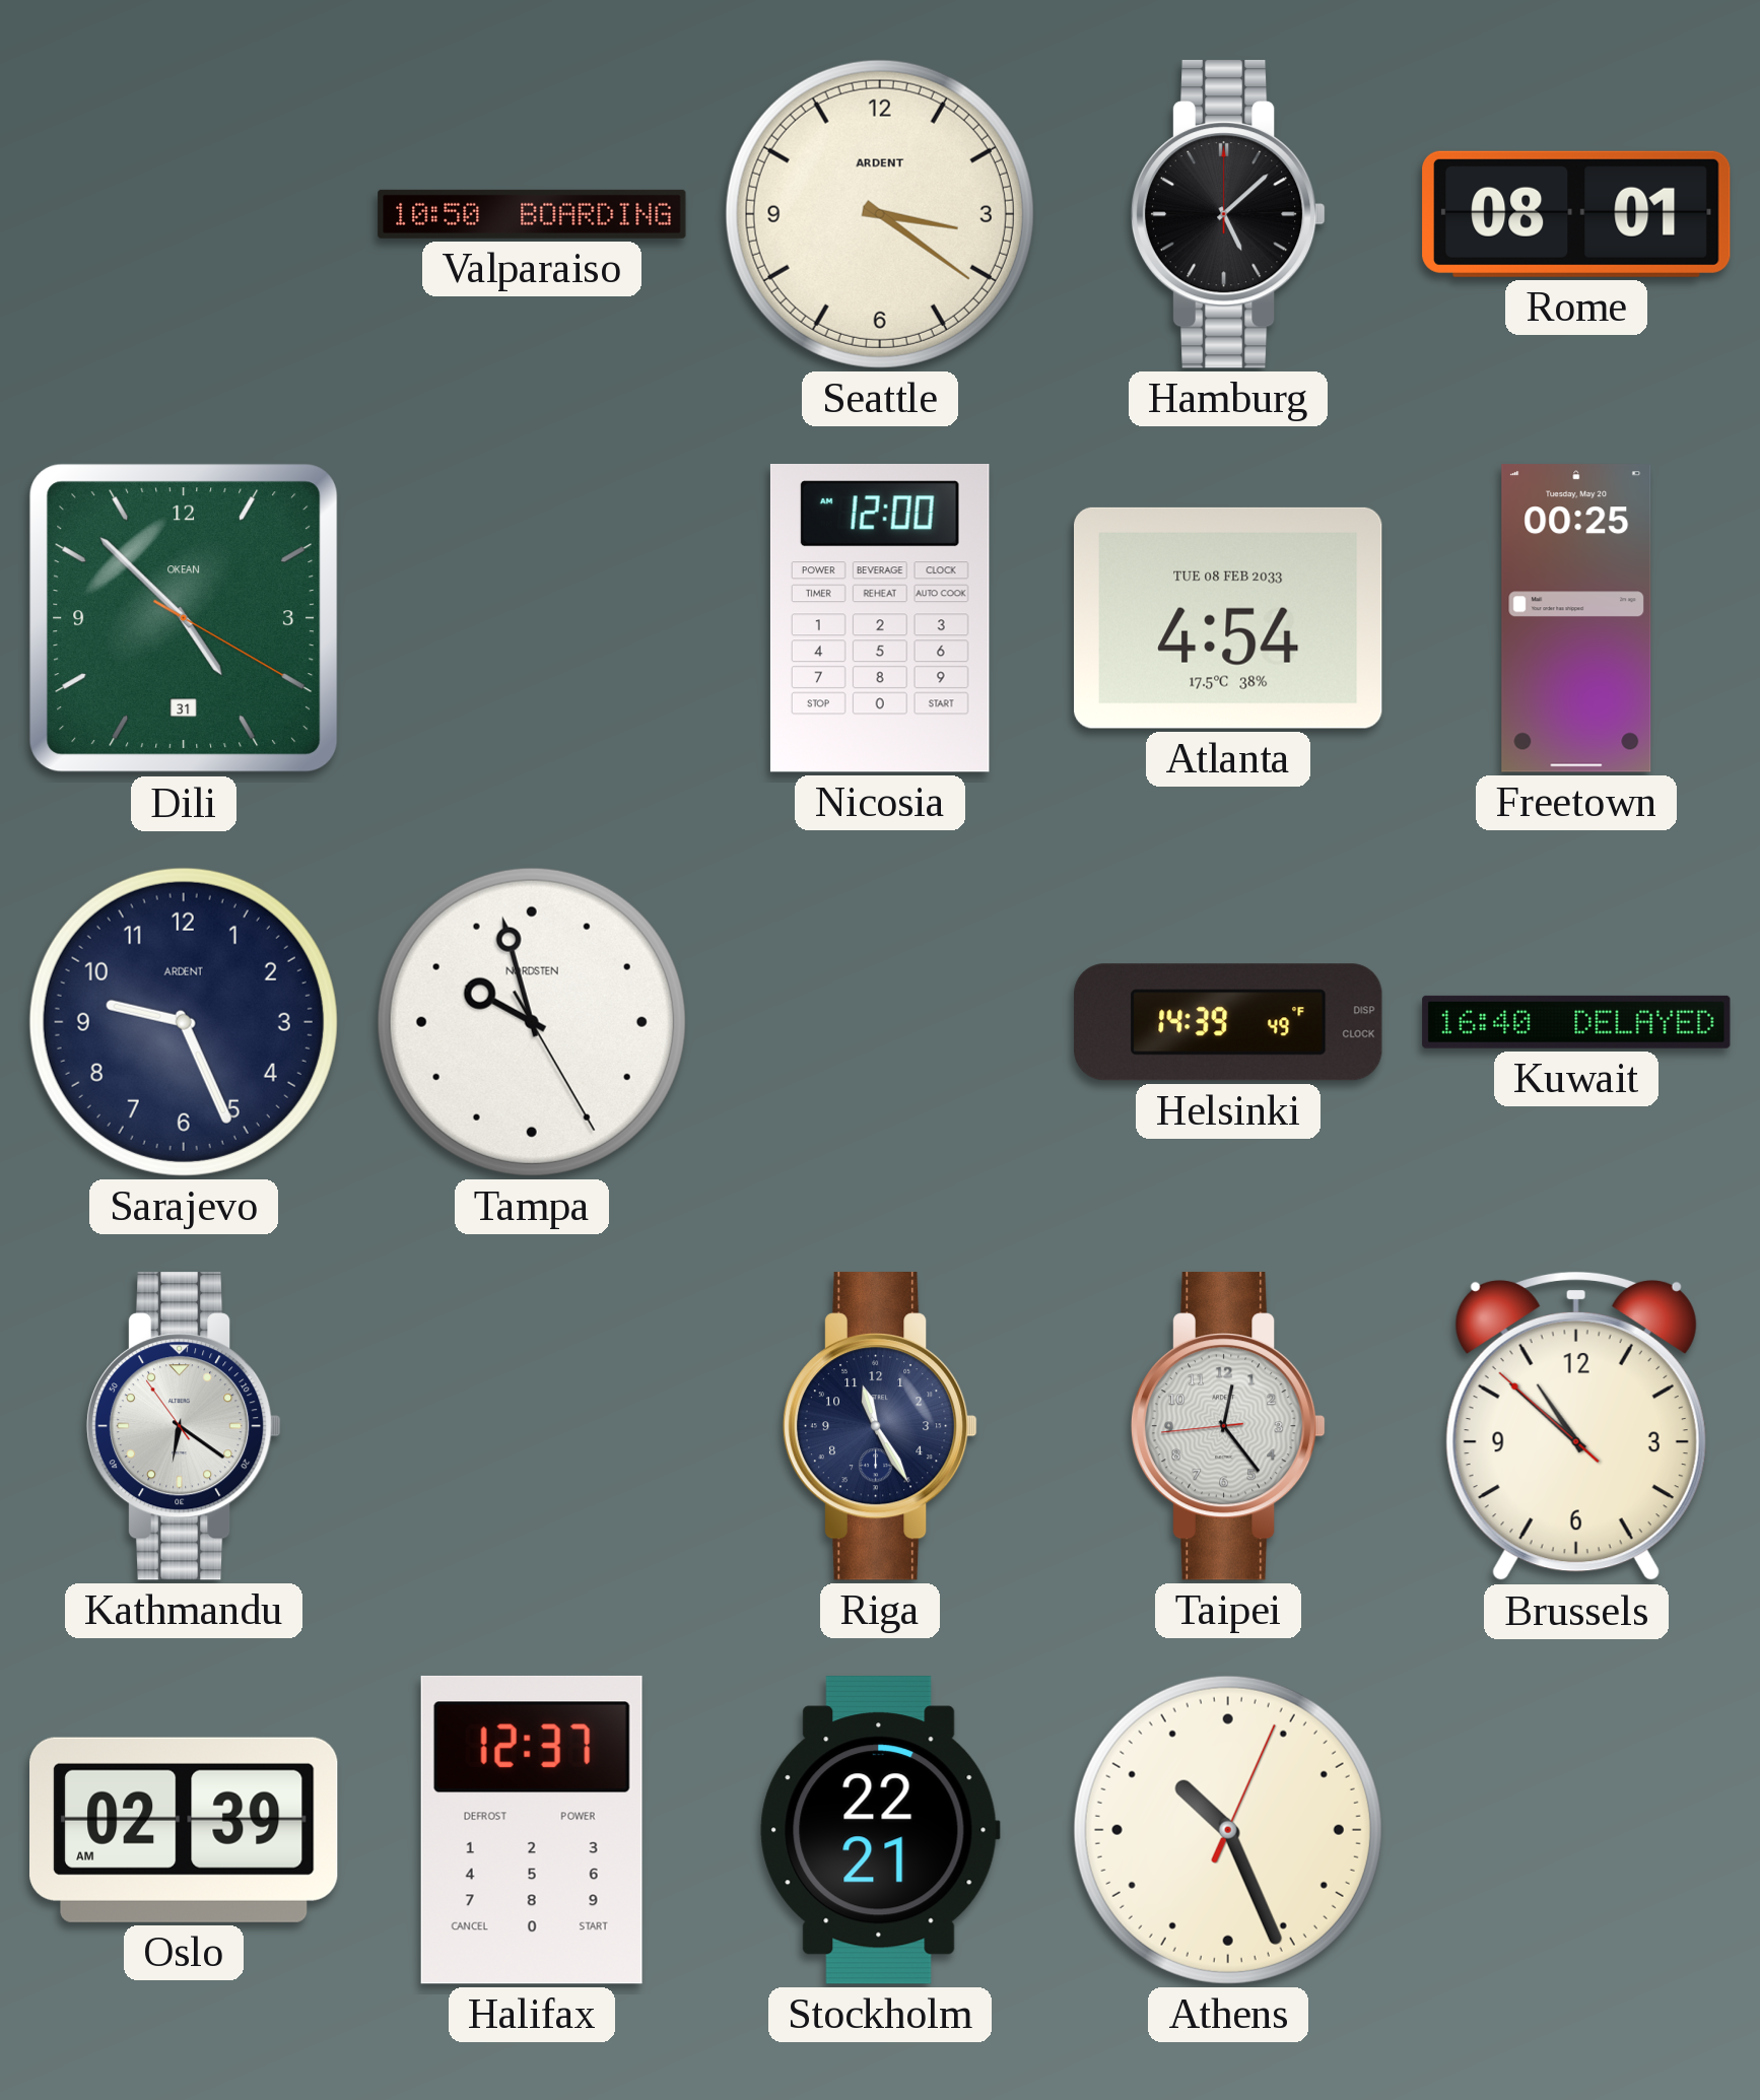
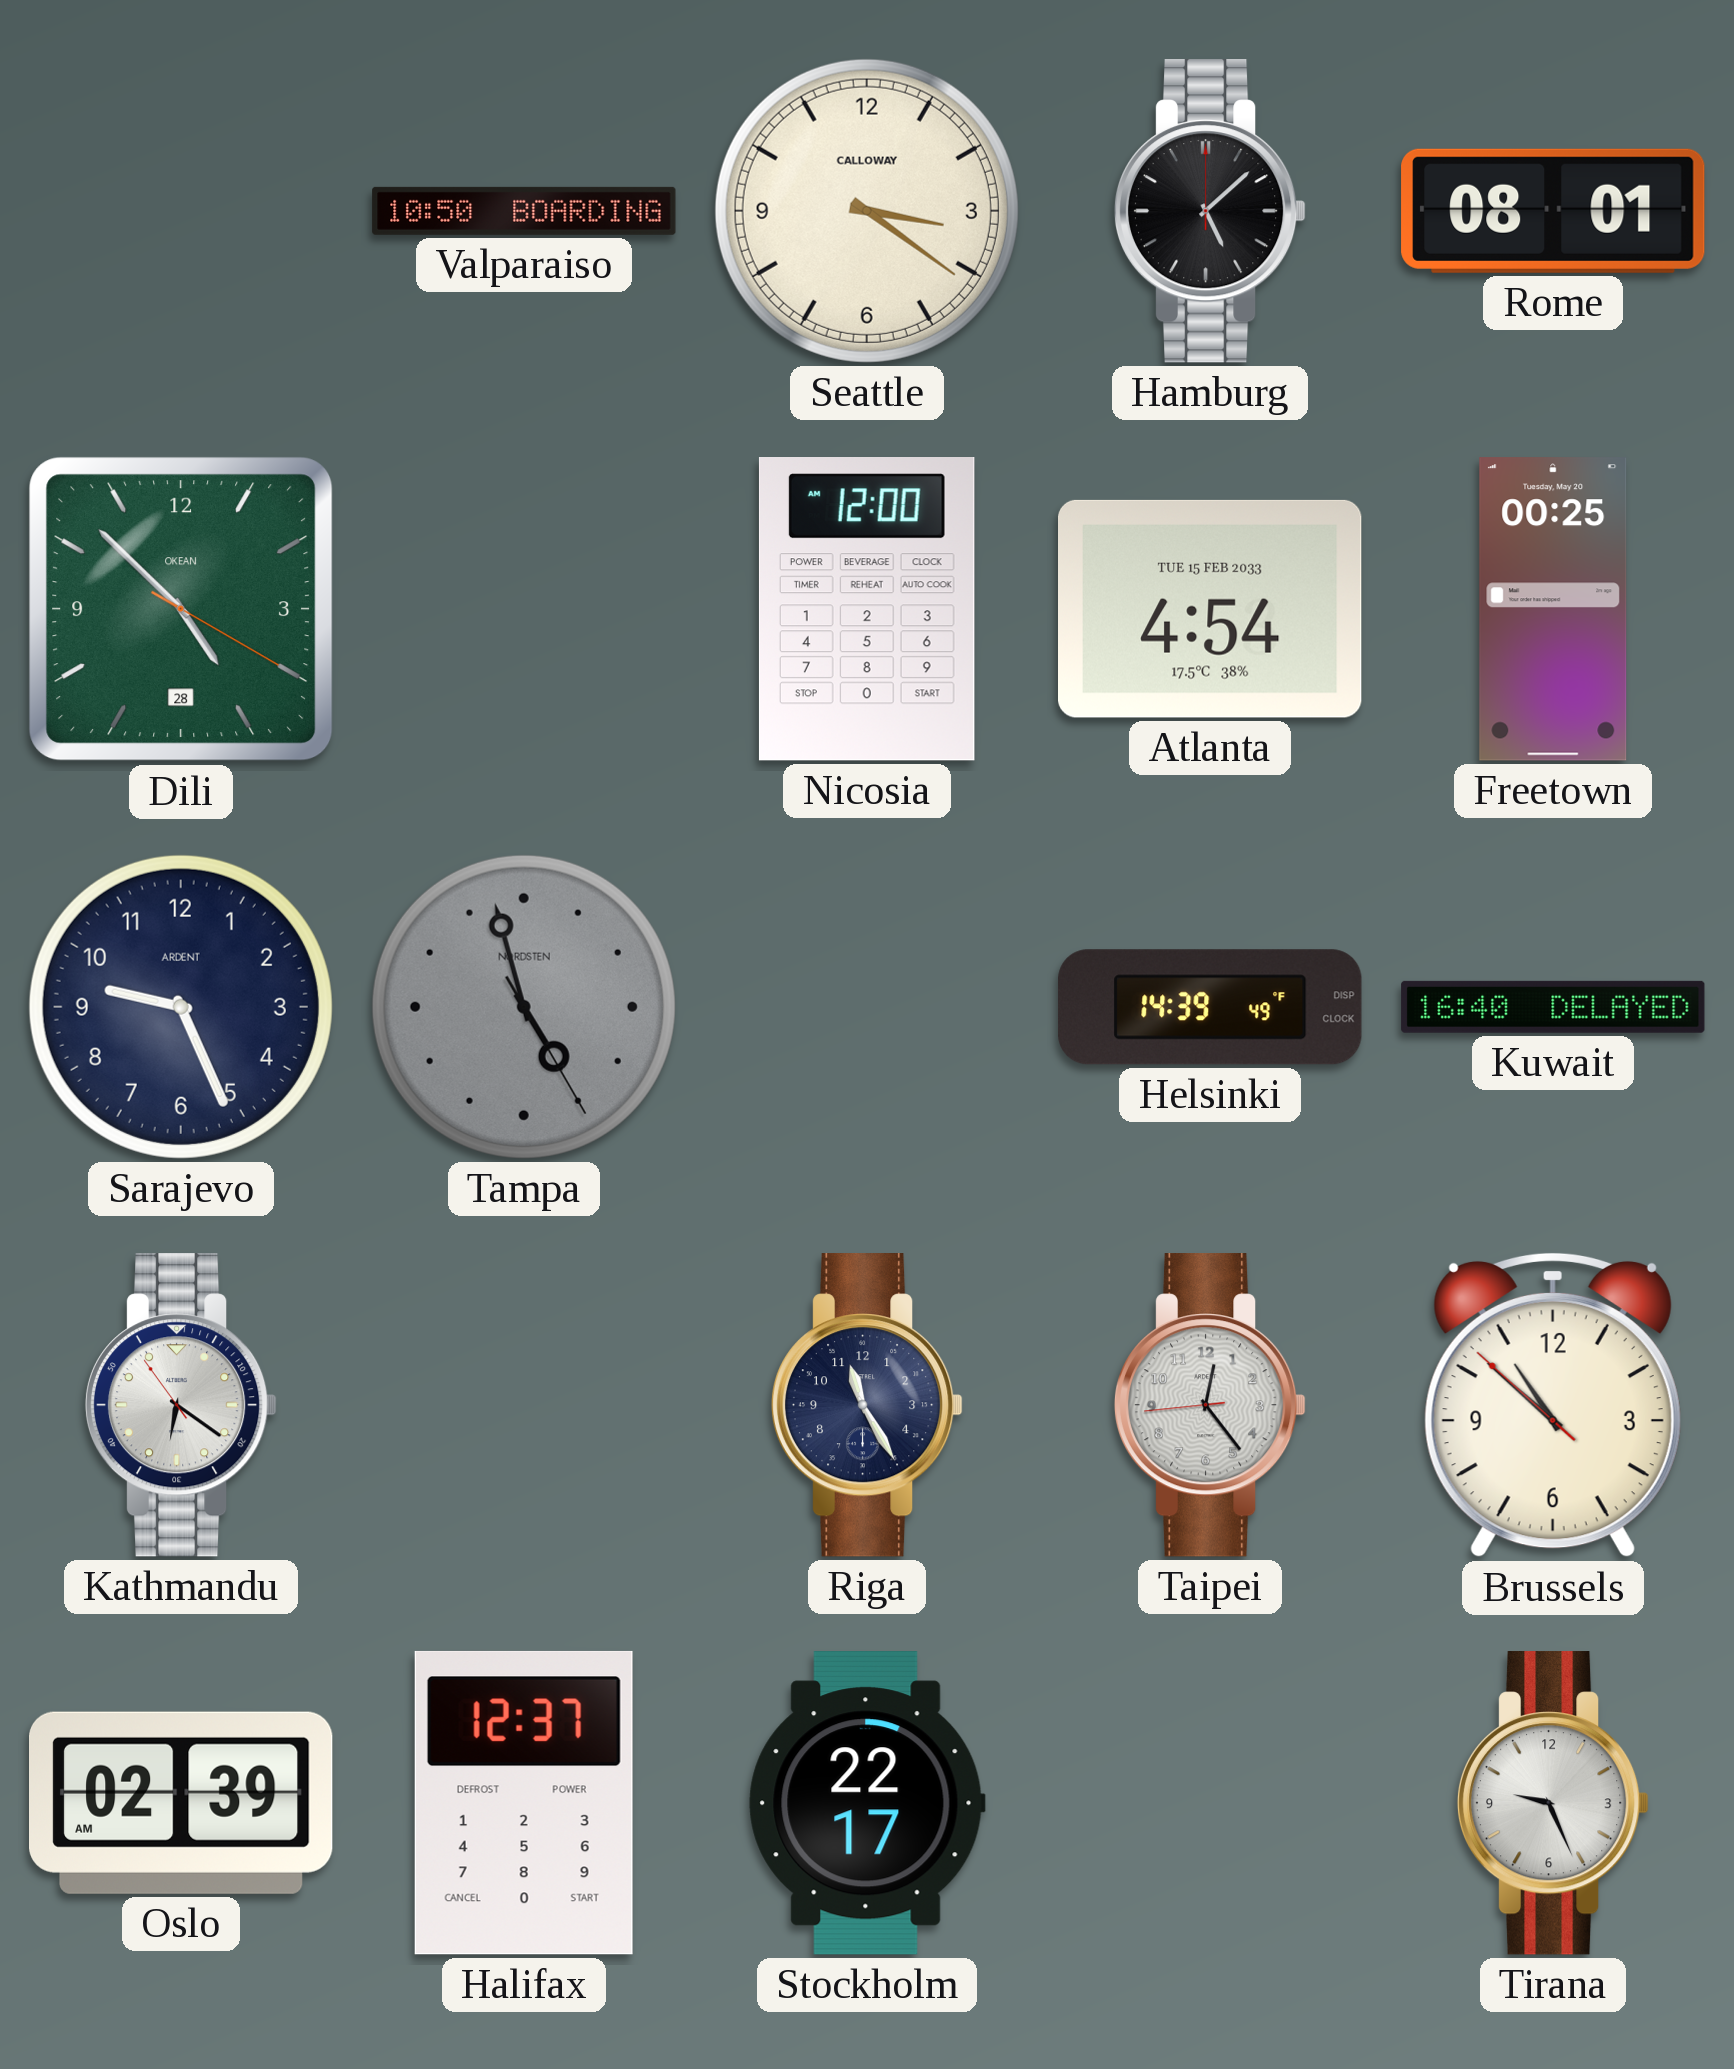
Seattle brand: ARDENT -> CALLOWAY (867, 211)
Dili date: 31 -> 28 (181, 609)
Atlanta date: TUE 08 FEB 2033 -> TUE 15 FEB 2033 (1211, 609)
Tampa: 9:57 -> 4:57 (524, 1007)
Tampa dial: white -> grey (524, 1007)
Stockholm: 22:21 -> 22:17 (867, 1803)
Athens: 10:26 -> none (1228, 1830)
Tirana: none -> 9:26 (1553, 1803)
